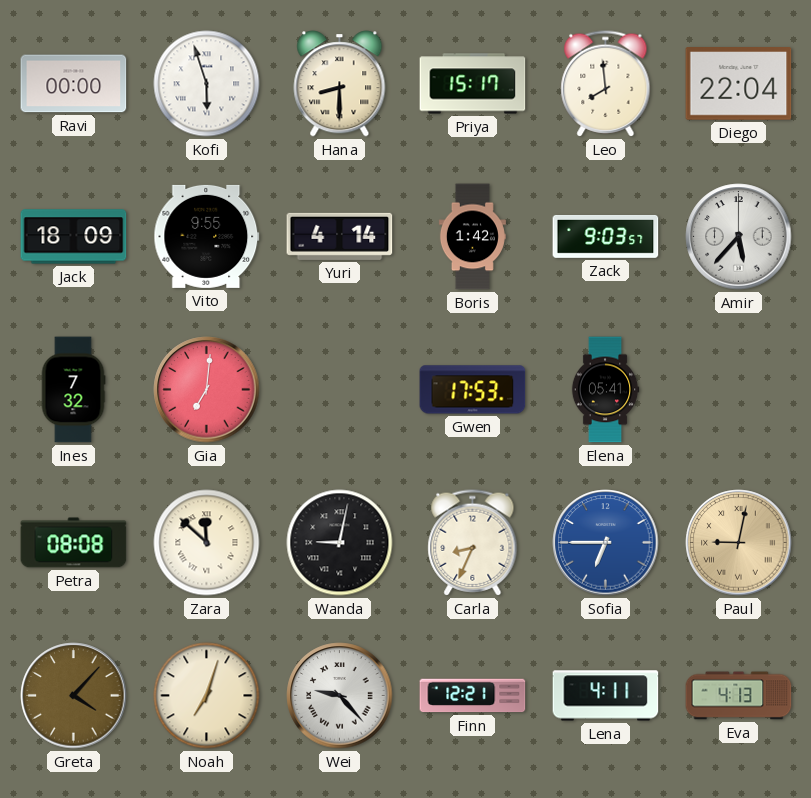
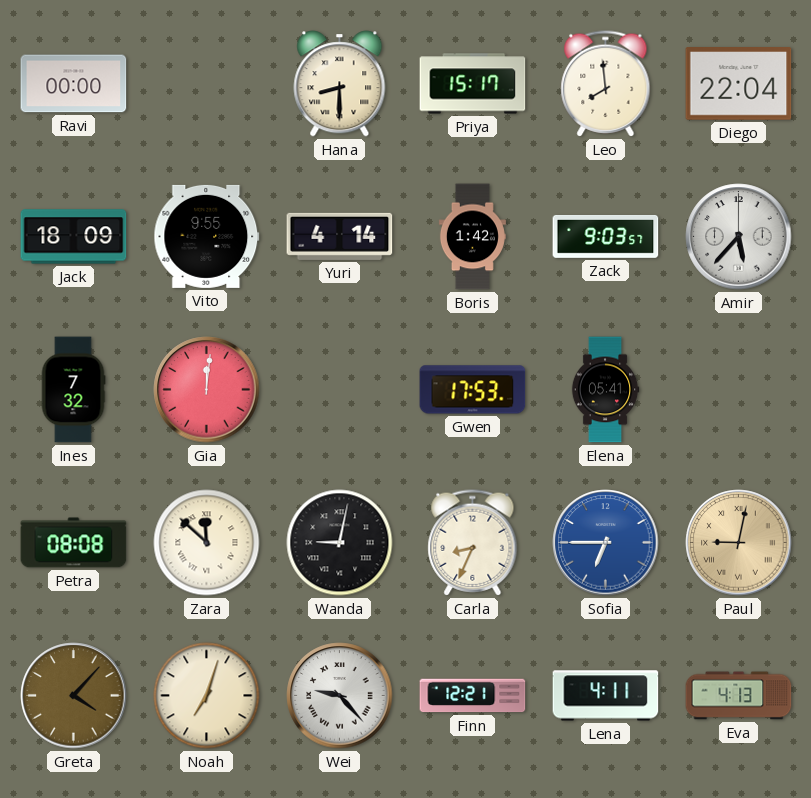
Kofi: 5:57 -> none (207, 84)
Gia: 7:01 -> 12:01 (207, 390)
